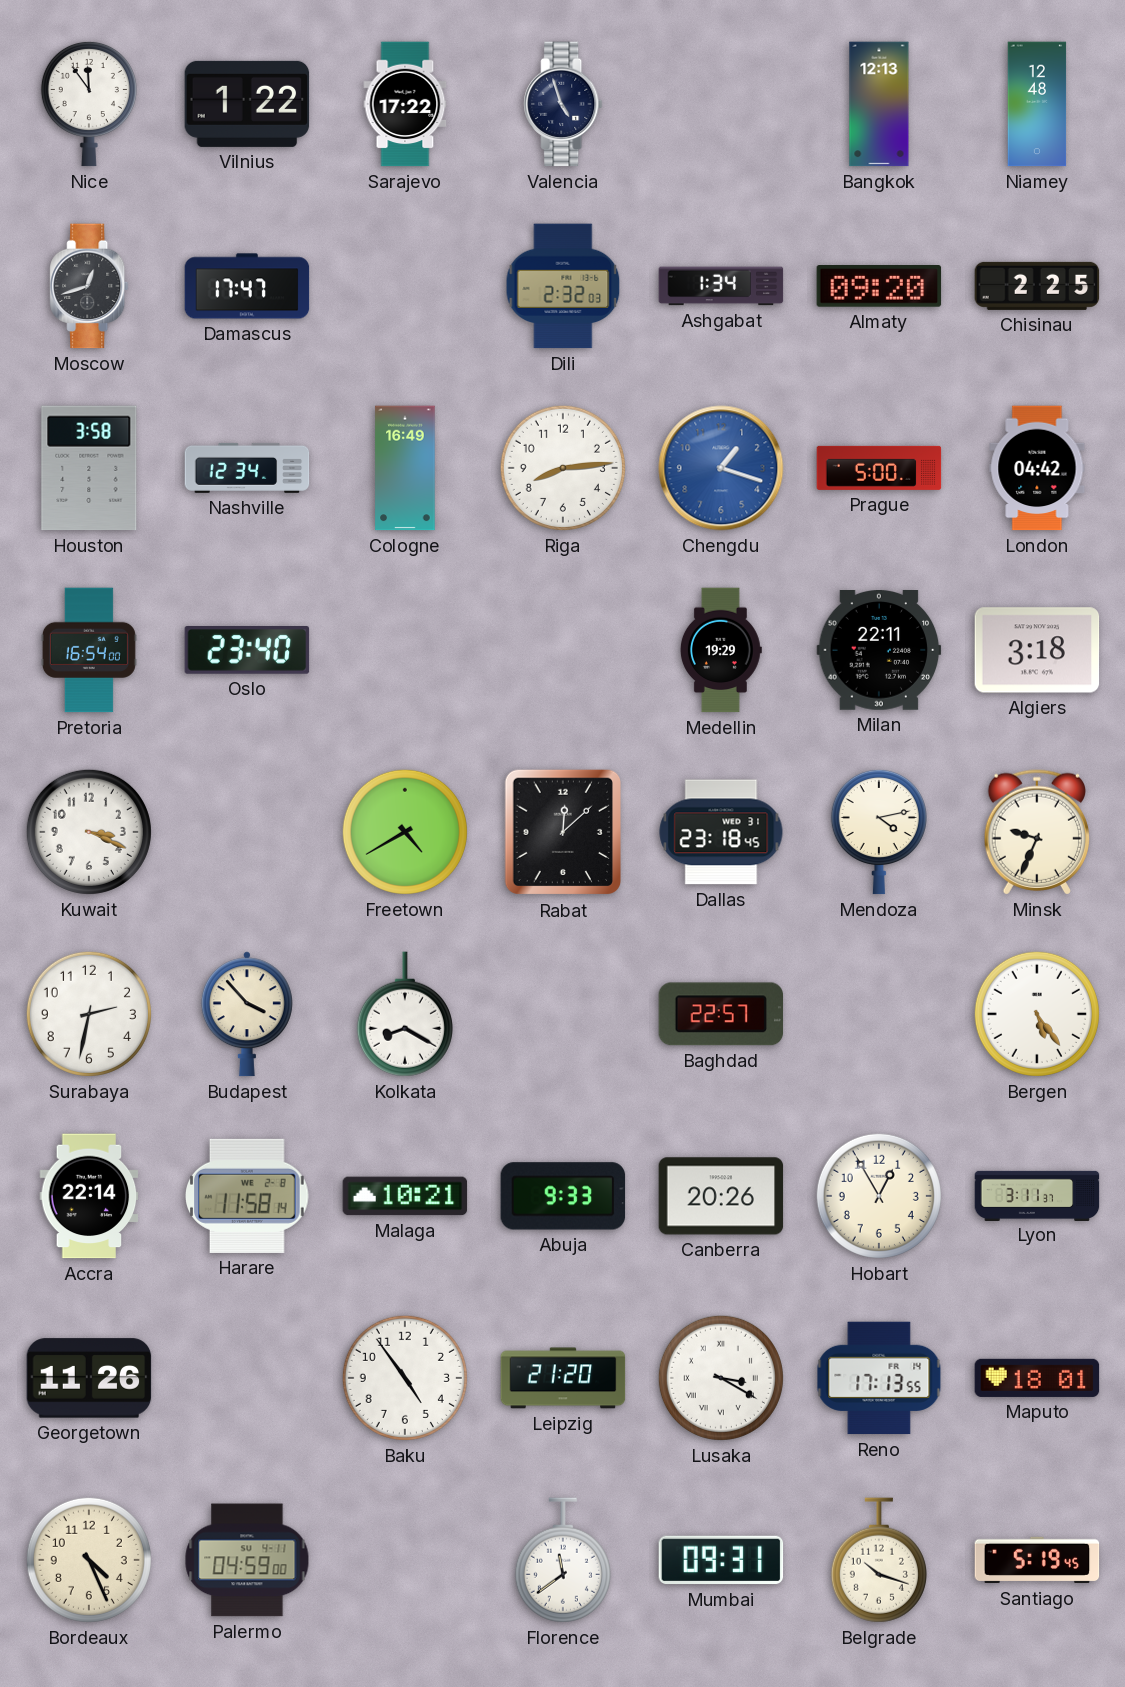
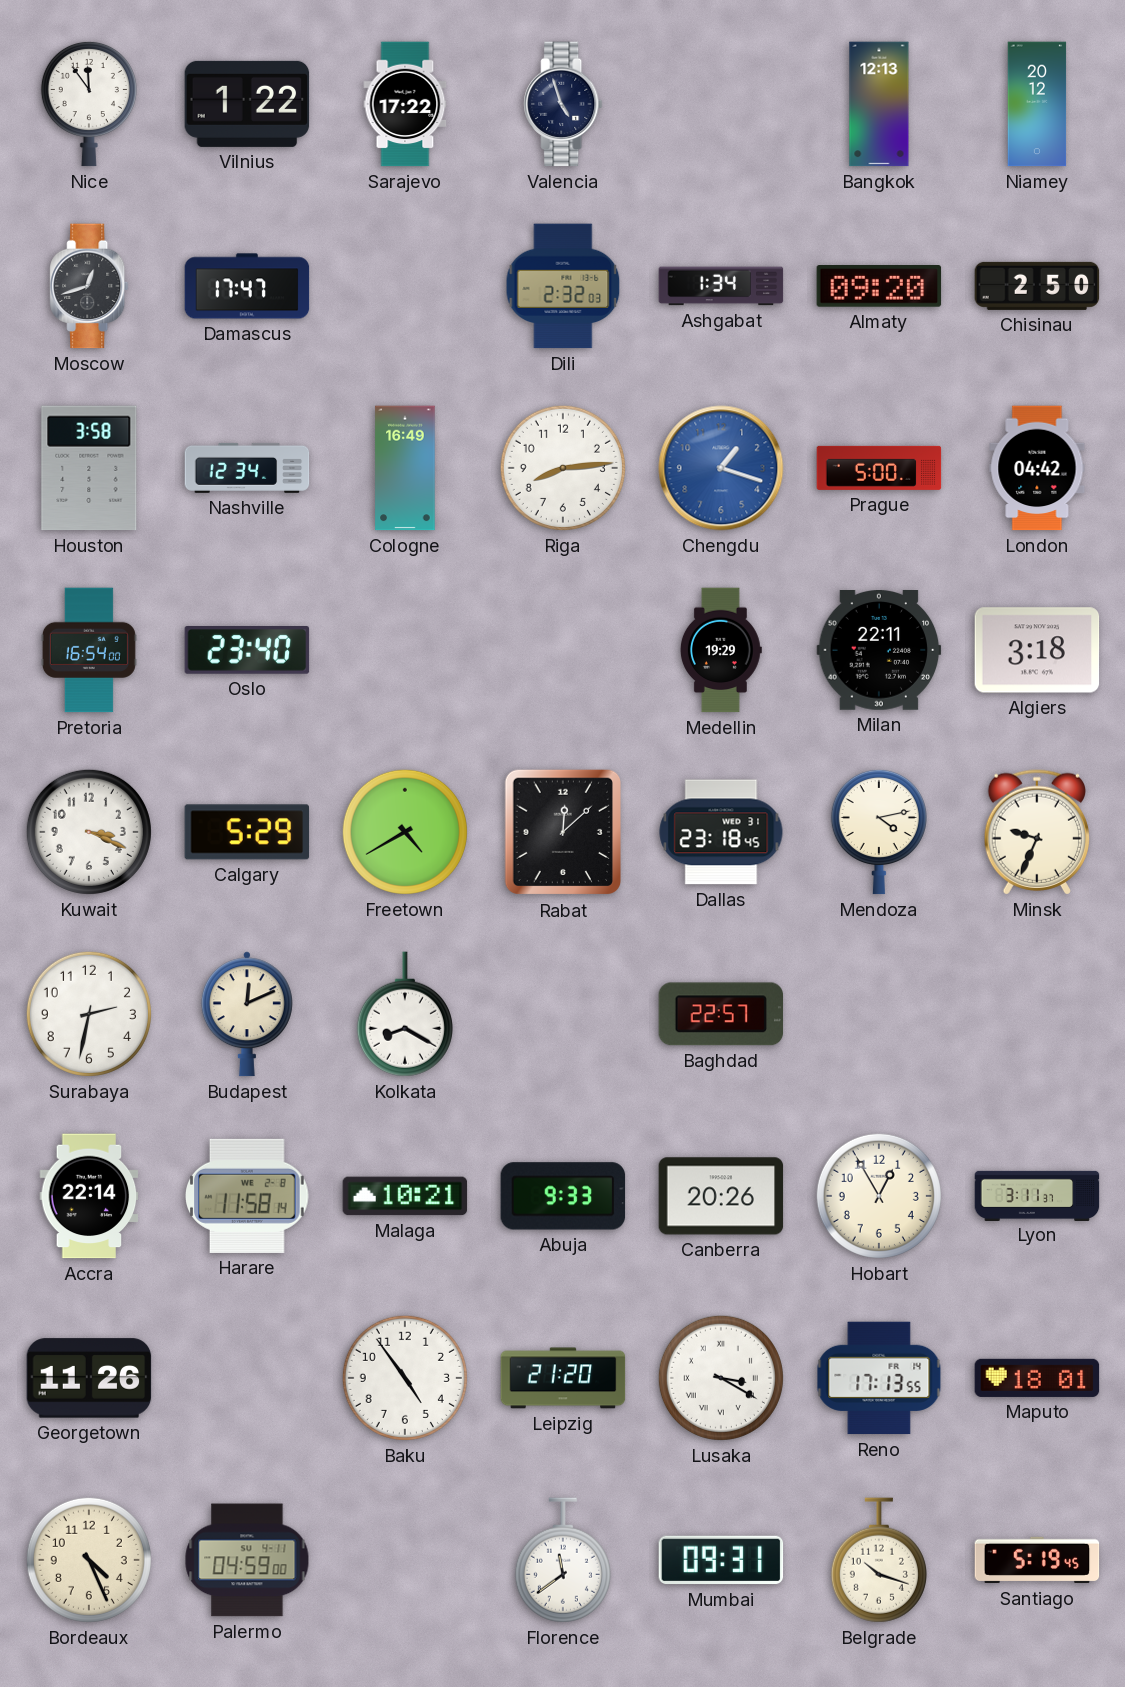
Niamey: 12:48 -> 20:12 (1037, 104)
Chisinau: 2:25 -> 2:50 (1037, 286)
Calgary: none -> 5:29 (247, 832)
Budapest: 3:53 -> 12:11 (247, 1014)
Bergen: 5:24 -> none (1037, 1014)
